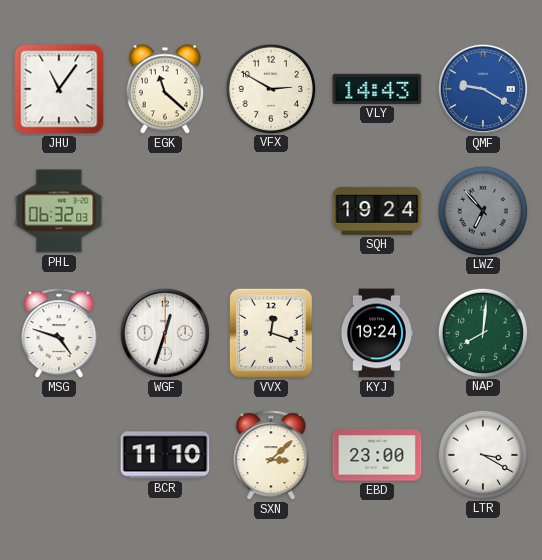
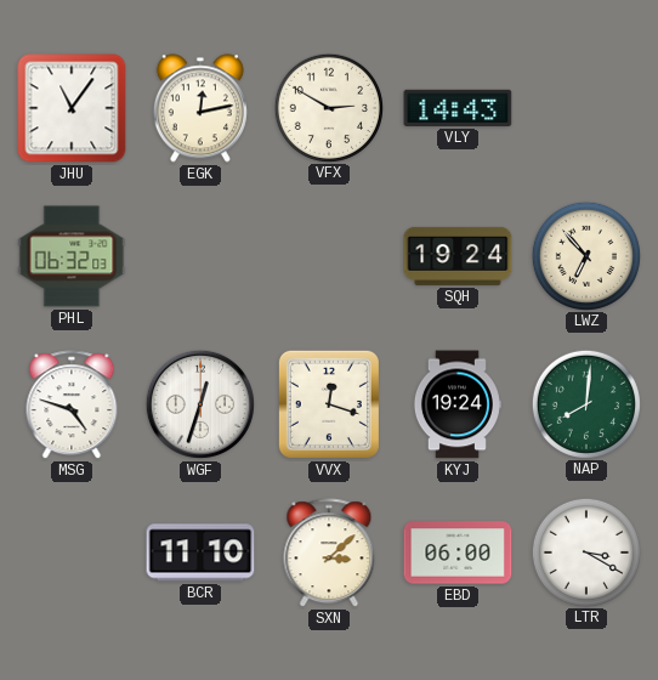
EGK: 11:22 -> 12:13 (200, 108)
QMF: 9:20 -> none (483, 89)
LWZ dial: grey -> cream (585, 255)
EBD: 23:00 -> 06:00 (458, 552)
